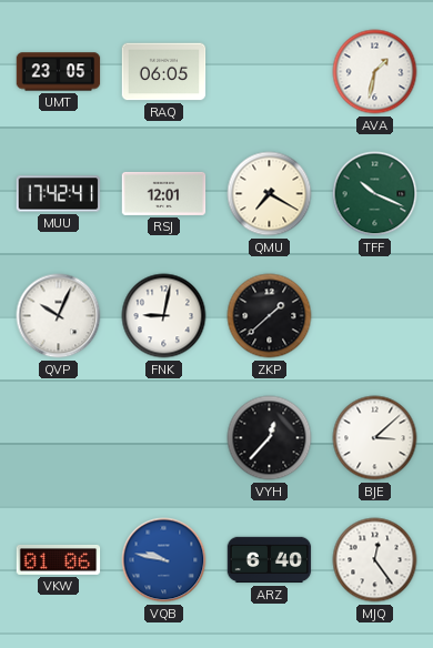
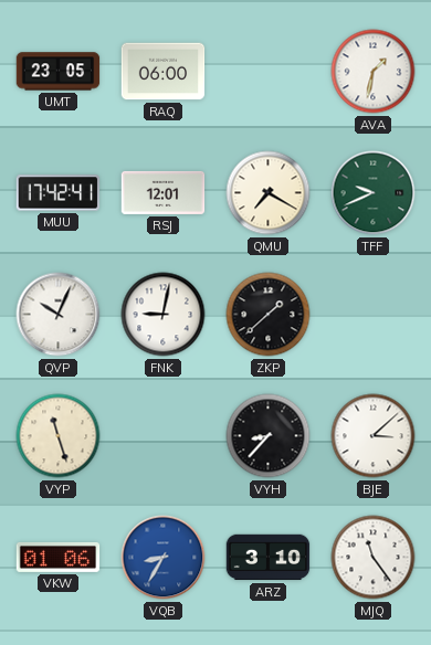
RAQ: 06:05 -> 06:00 (164, 72)
TFF: 10:19 -> 9:41 (374, 193)
VYP: none -> 11:27 (59, 436)
VYH: 12:37 -> 8:37 (269, 436)
VQB: 9:47 -> 8:35 (164, 558)
ARZ: 6:40 -> 3:10 (269, 558)
MJQ: 12:24 -> 11:24 (374, 558)
